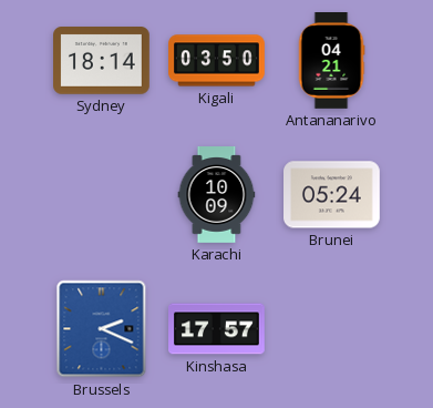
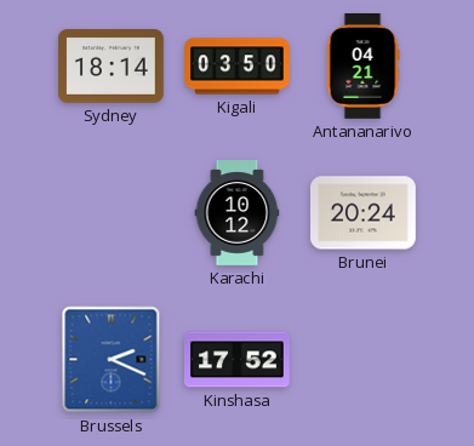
Karachi: 10:09 -> 10:12 (238, 213)
Brunei: 05:24 -> 20:24 (364, 213)
Kinshasa: 17:57 -> 17:52 (238, 360)
